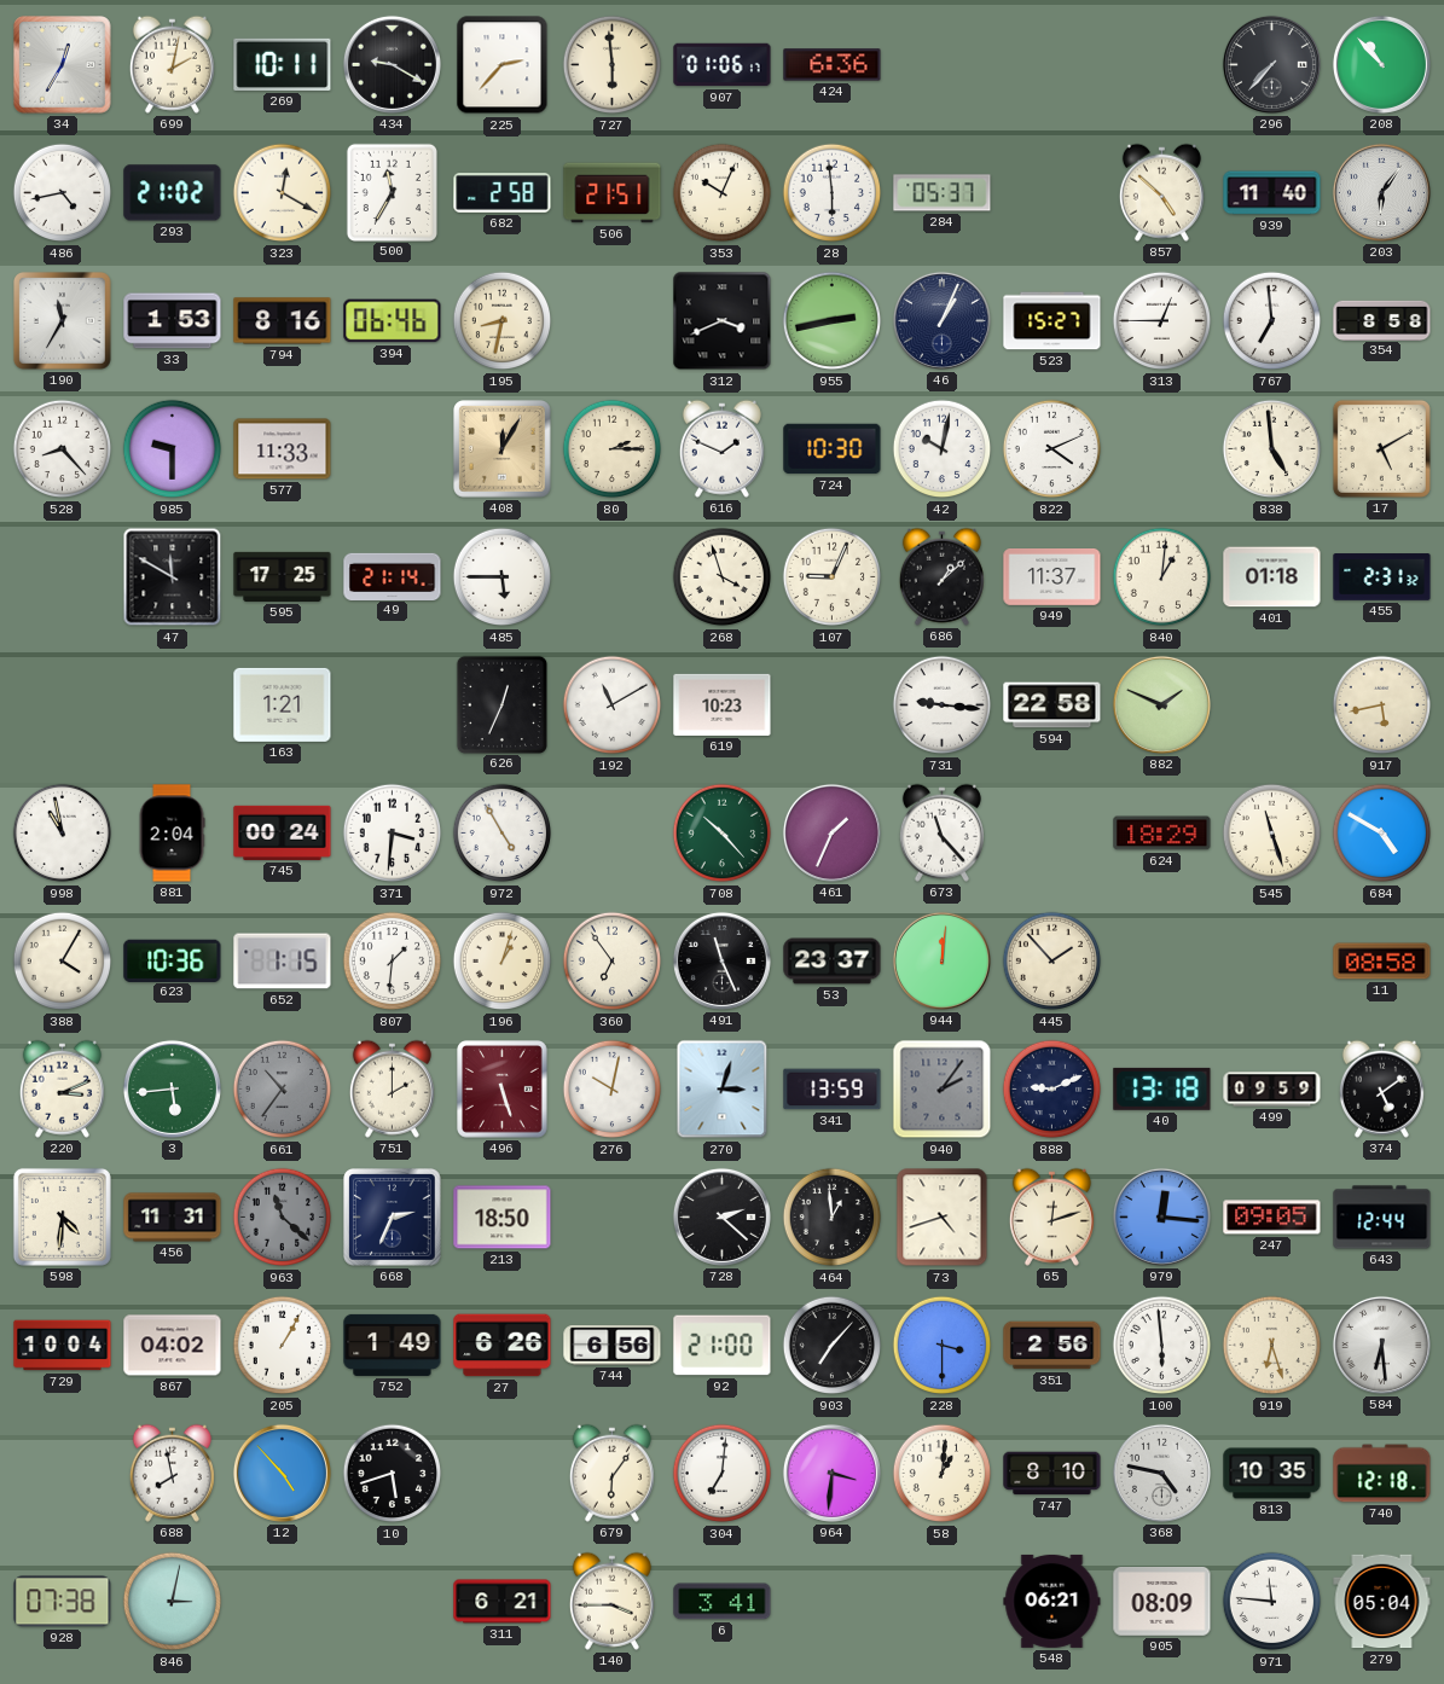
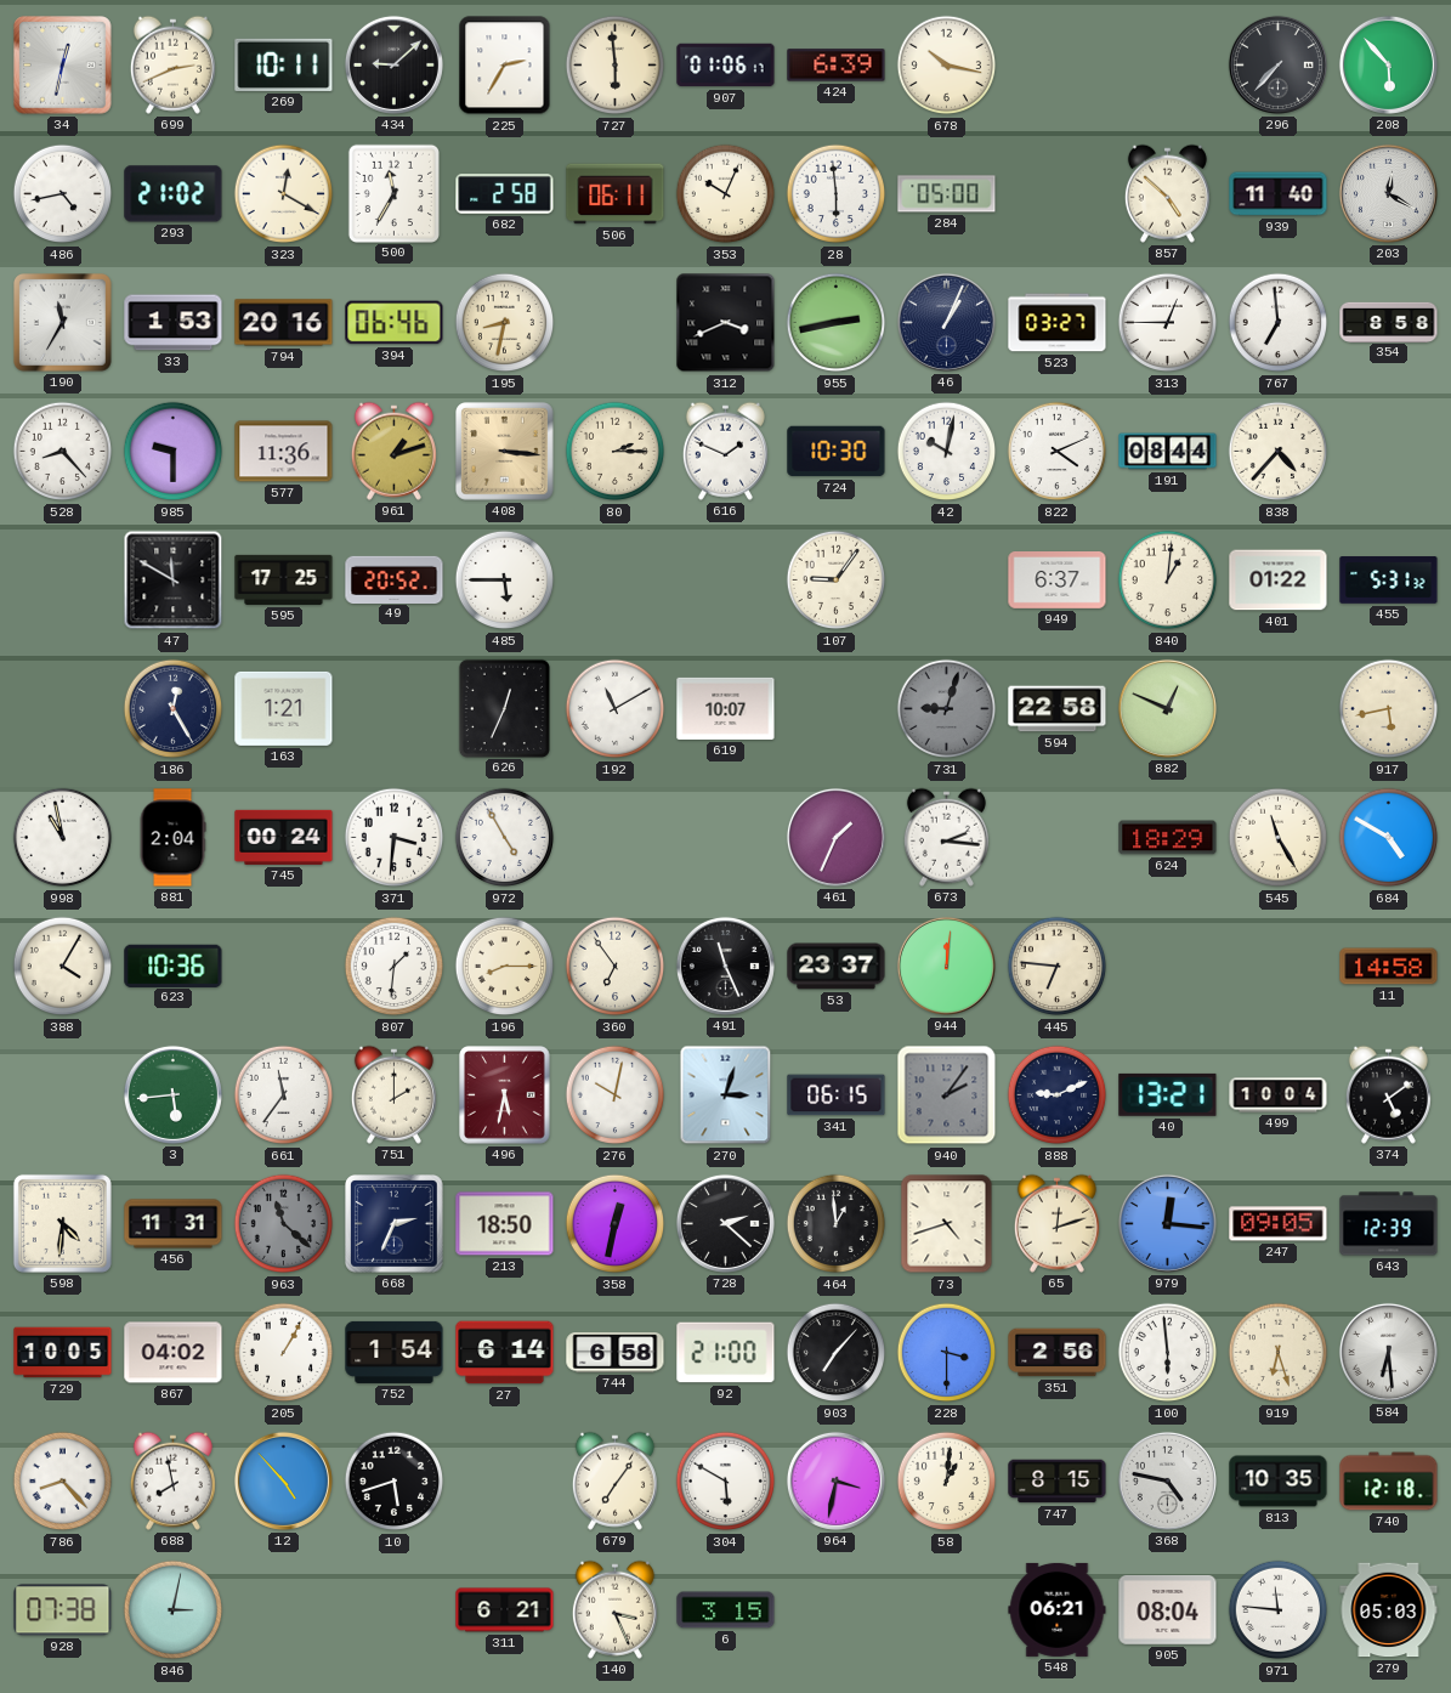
34: 12:35 -> 12:32 (63, 66)
699: 2:02 -> 2:41 (172, 64)
434: 9:20 -> 9:08 (393, 64)
225: 2:37 -> 2:35 (505, 66)
424: 6:36 -> 6:39 (837, 66)
678: none -> 10:17 (947, 66)
208: 10:53 -> 5:53 (1388, 64)
506: 21:51 -> 06:11 (616, 194)
284: 05:37 -> 05:00 (947, 194)
203: 6:06 -> 12:20 (1388, 193)
794: 8:16 -> 20:16 (284, 323)
523: 15:27 -> 03:27 (1058, 323)
577: 11:33 -> 11:36 (284, 452)
961: none -> 1:12 (393, 451)
408: 12:05 -> 3:16 (505, 452)
191: none -> 08:44 (1168, 452)
838: 4:59 -> 4:37 (1279, 452)
17: 5:10 -> none (1381, 448)
49: 21:14 -> 20:52 (395, 579)
268: 3:57 -> none (723, 577)
107: 9:04 -> 9:06 (837, 581)
686: 1:08 -> none (941, 576)
949: 11:37 -> 6:37 (1058, 581)
401: 01:18 -> 01:22 (1279, 581)
455: 2:31 -> 5:31 (1389, 581)
186: none -> 12:25 (174, 709)
619: 10:23 -> 10:07 (726, 708)
731: 9:16 -> 9:03 (947, 709)
731 dial: white -> grey (947, 709)
882: 1:49 -> 12:49 (1167, 708)
708: 10:23 -> none (723, 834)
673: 11:23 -> 2:16 (946, 837)
545: 11:27 -> 11:25 (1279, 838)
652: 1:15 -> none (283, 962)
196: 1:03 -> 8:15 (505, 967)
445: 1:53 -> 6:46 (1058, 967)
11: 08:58 -> 14:58 (1389, 967)
220: 3:11 -> none (62, 1088)
661: 10:36 -> 11:36 (284, 1095)
661 dial: grey -> white (284, 1095)
496: 5:27 -> 5:32 (505, 1095)
341: 13:59 -> 06:15 (837, 1095)
40: 13:18 -> 13:21 (1168, 1094)
499: 09:59 -> 10:04 (1279, 1095)
358: none -> 12:32 (616, 1224)
643: 12:44 -> 12:39 (1389, 1224)
729: 10:04 -> 10:05 (63, 1353)
752: 1:49 -> 1:54 (395, 1352)
27: 6:26 -> 6:14 (505, 1353)
744: 6:56 -> 6:58 (616, 1353)
786: none -> 8:23 (63, 1482)
679: 6:06 -> 7:06 (614, 1480)
304: 7:01 -> 5:50 (726, 1482)
964: 3:31 -> 3:32 (835, 1480)
747: 8:10 -> 8:15 (1058, 1482)
140: 3:45 -> 3:26 (614, 1609)
6: 3:41 -> 3:15 (726, 1610)
905: 08:09 -> 08:04 (1168, 1610)
279: 05:04 -> 05:03 (1389, 1610)
